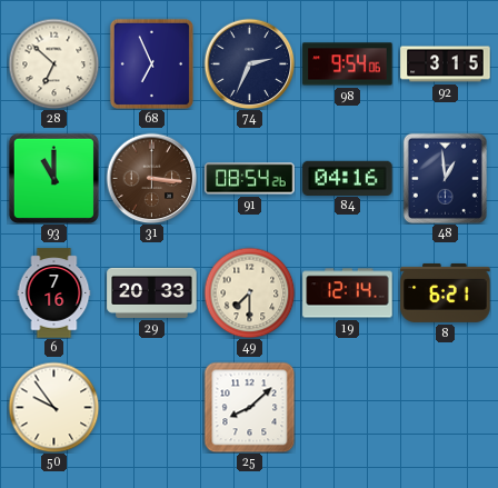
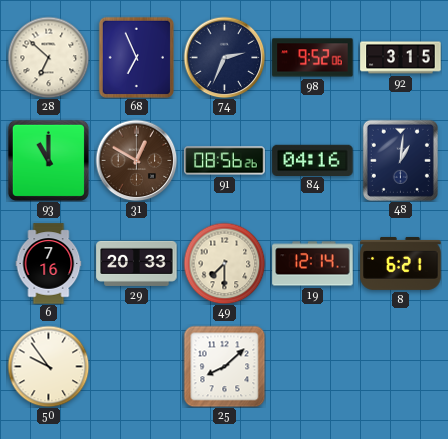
98: 9:54 -> 9:52 (313, 58)
31: 3:16 -> 12:50 (136, 160)
91: 08:54 -> 08:56 (225, 161)
48: 12:59 -> 1:01 (400, 160)
